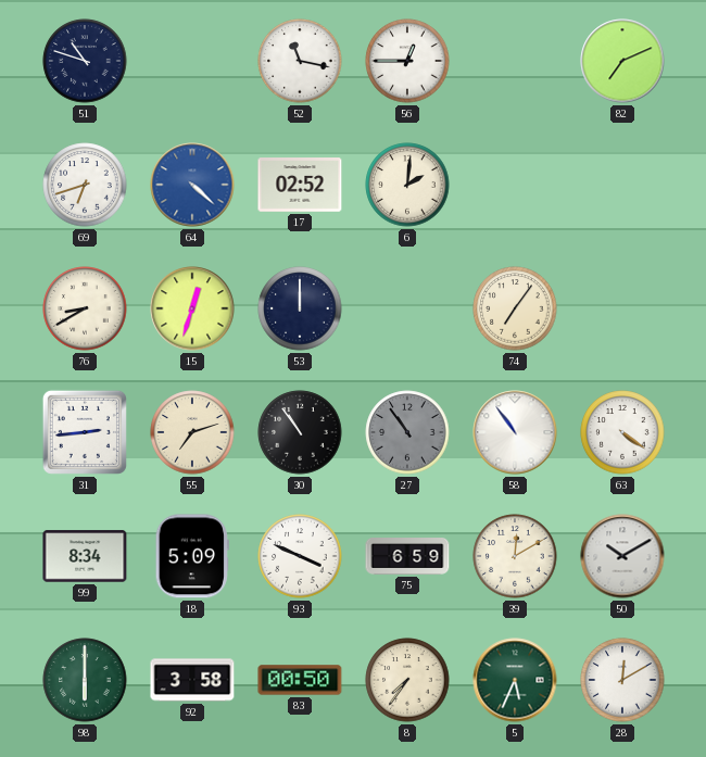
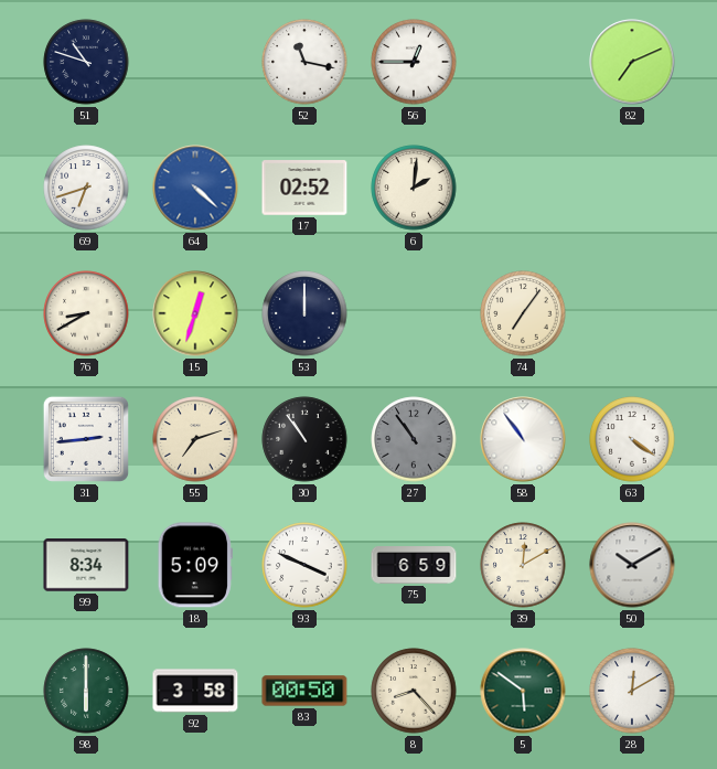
8: 7:36 -> 8:23 (414, 691)
5: 5:34 -> 5:51 (523, 691)
